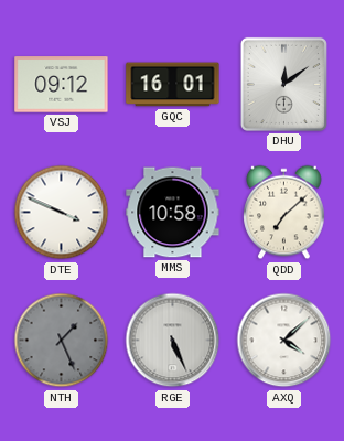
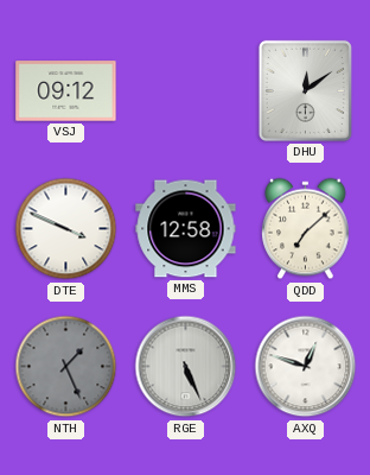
GQC: 16:01 -> none (173, 85)
MMS: 10:58 -> 12:58 (186, 229)
AXQ: 4:08 -> 12:48 (306, 367)
